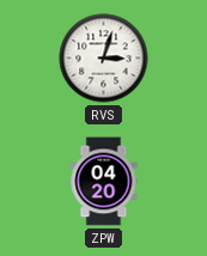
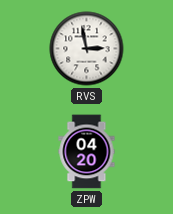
RVS: 3:03 -> 2:58 (87, 49)
